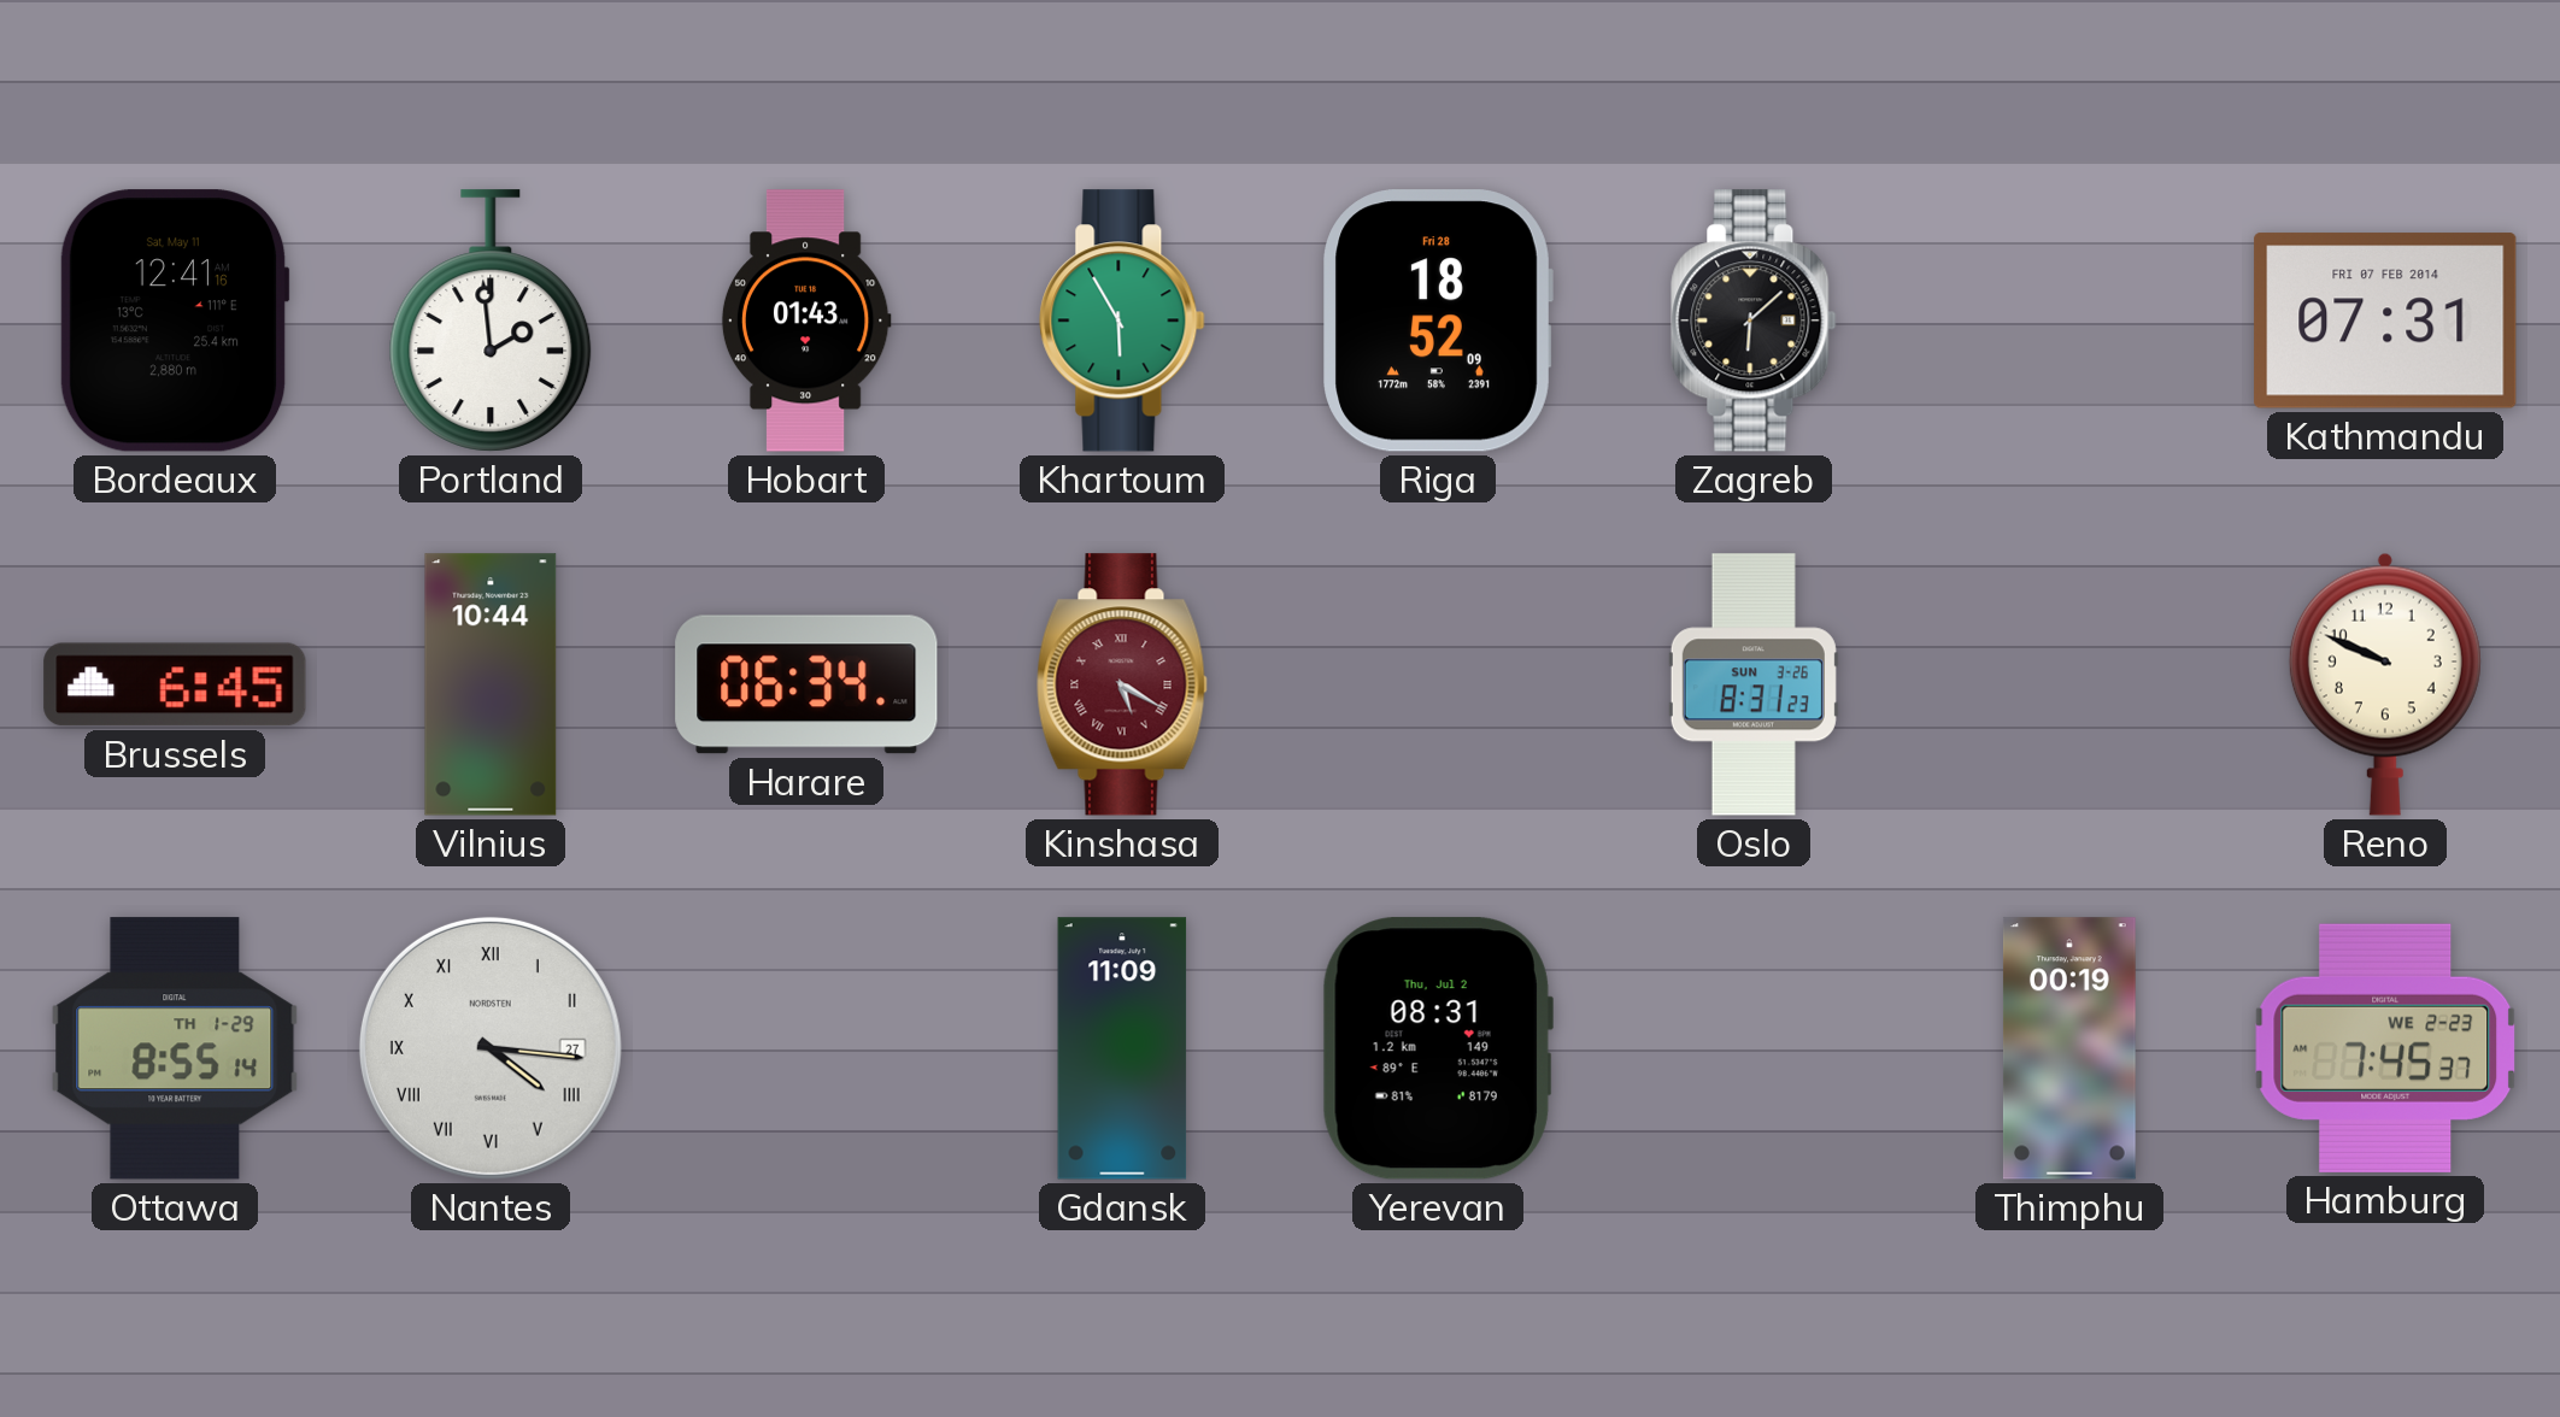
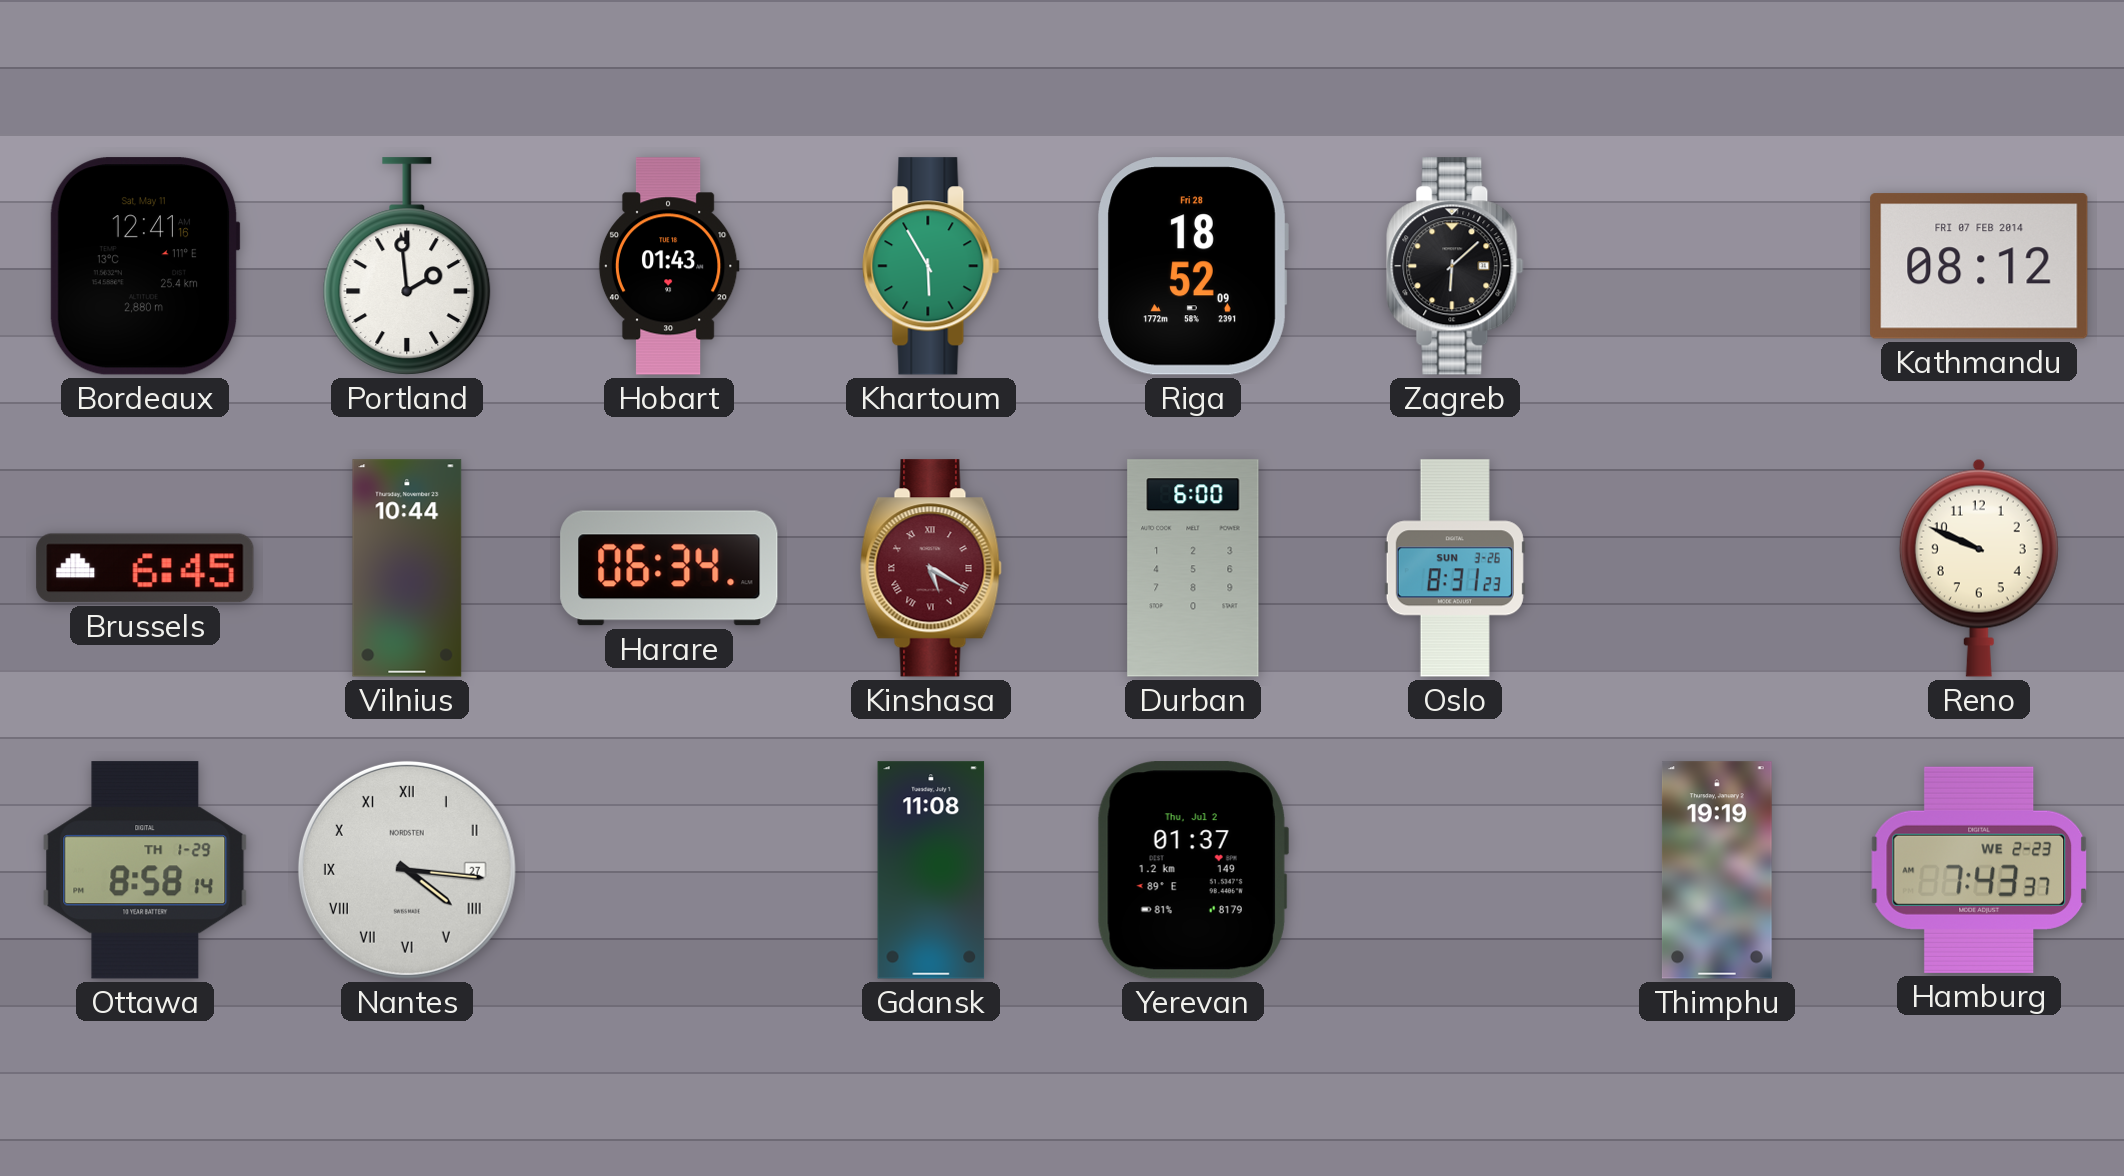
Kathmandu: 07:31 -> 08:12 (1979, 266)
Durban: none -> 6:00 (1193, 568)
Ottawa: 8:55 -> 8:58 (145, 870)
Gdansk: 11:09 -> 11:08 (931, 870)
Yerevan: 08:31 -> 01:37 (1193, 870)
Thimphu: 00:19 -> 19:19 (1717, 870)
Hamburg: 7:45 -> 7:43 (1979, 870)
